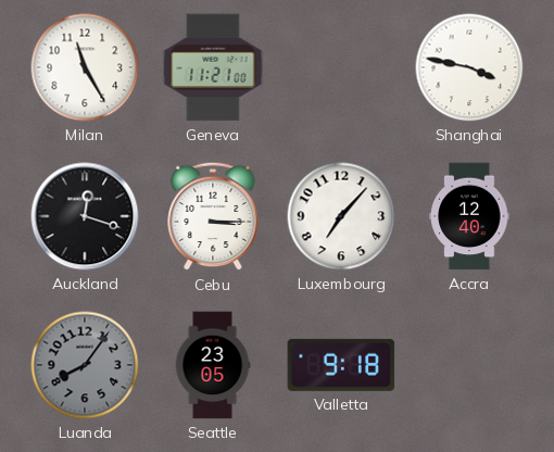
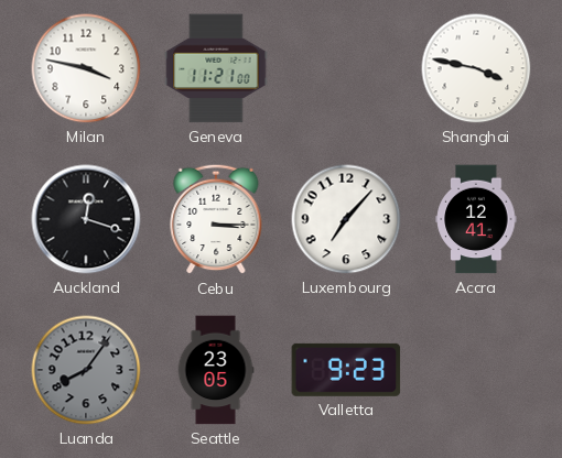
Milan: 11:25 -> 3:47 (86, 68)
Accra: 12:40 -> 12:41 (476, 219)
Valletta: 9:18 -> 9:23 (346, 370)
